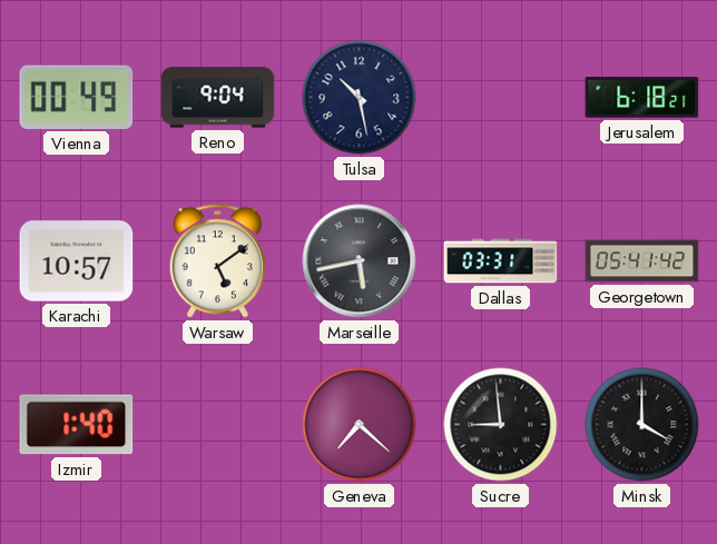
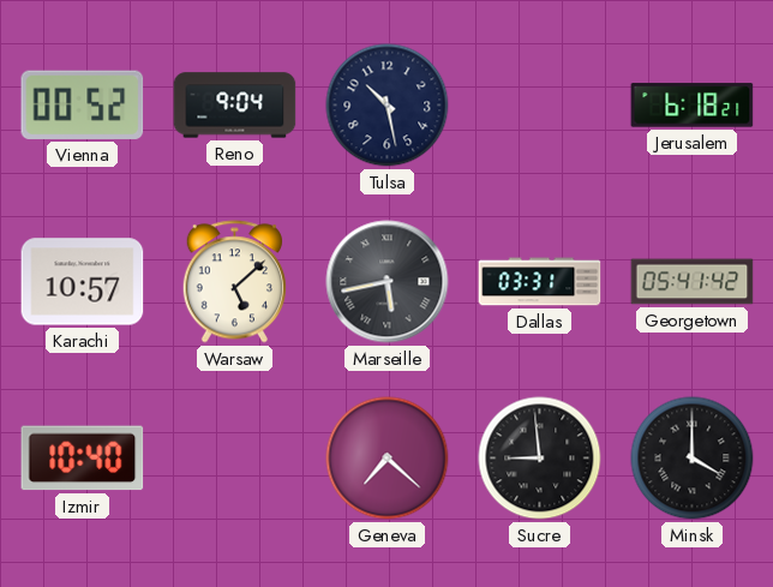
Vienna: 00:49 -> 00:52 (83, 104)
Warsaw: 5:09 -> 5:08 (234, 282)
Izmir: 1:40 -> 10:40 (83, 459)
